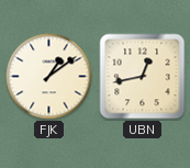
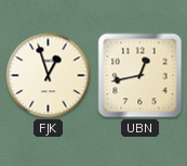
FJK: 1:09 -> 12:57 (49, 76)
